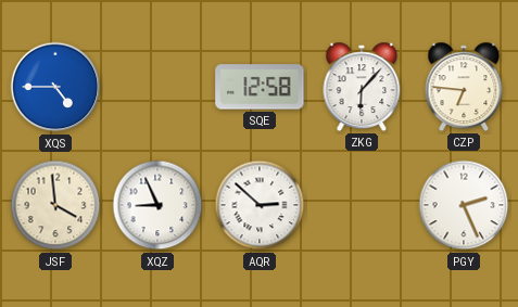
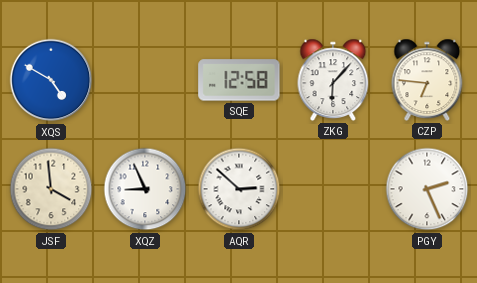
XQS: 4:45 -> 4:50 (51, 80)
